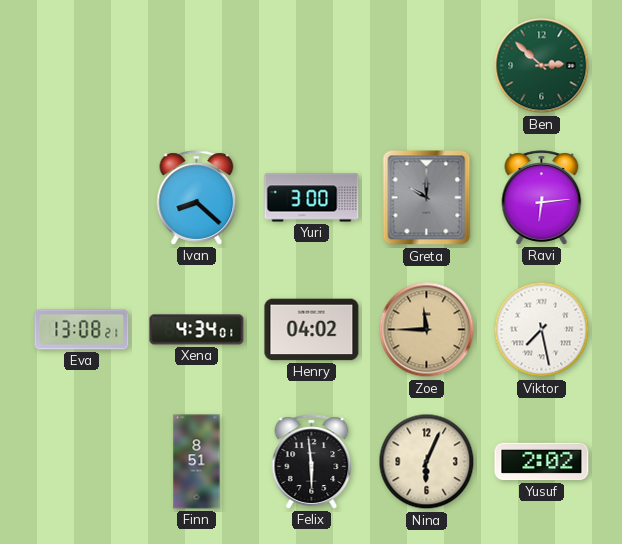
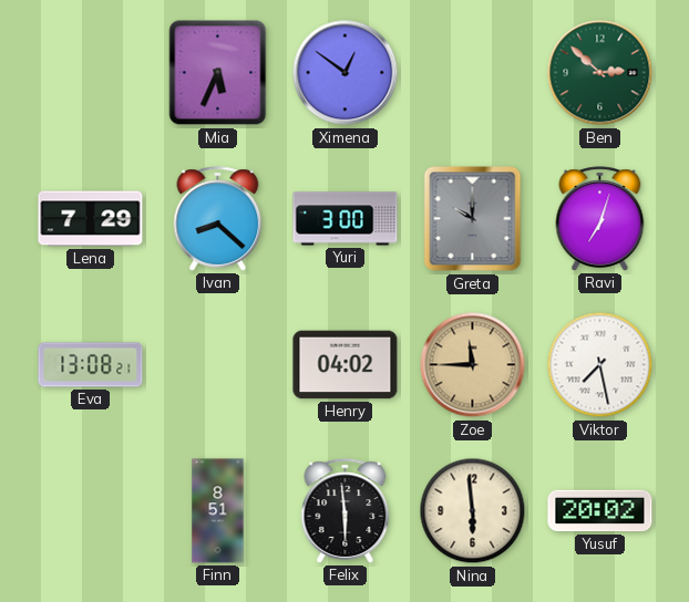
Mia: none -> 5:34 (218, 73)
Ximena: none -> 12:51 (346, 73)
Lena: none -> 7:29 (91, 219)
Ravi: 6:14 -> 7:03 (600, 219)
Xena: 4:34 -> none (197, 330)
Nina: 6:04 -> 5:59 (473, 511)
Yusuf: 2:02 -> 20:02 (600, 511)
